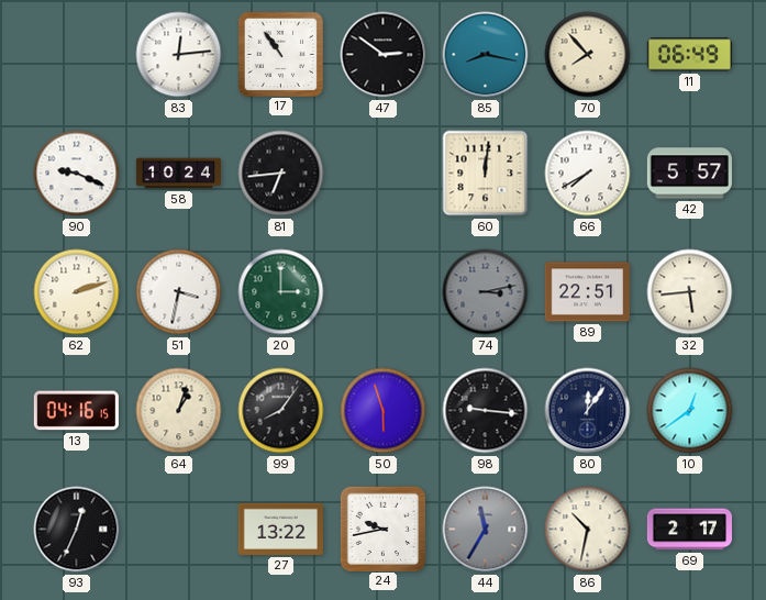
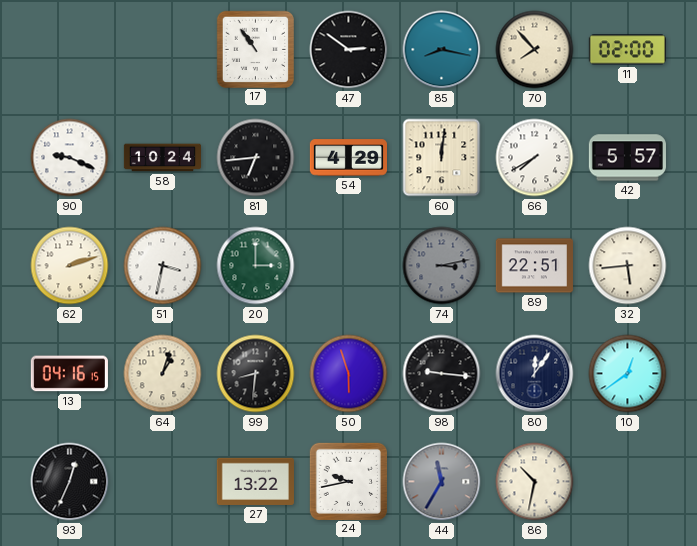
83: 12:14 -> none (179, 55)
11: 06:49 -> 02:00 (627, 50)
54: none -> 4:29 (348, 158)
99: 8:06 -> 8:31 (256, 374)
69: 2:17 -> none (689, 530)
